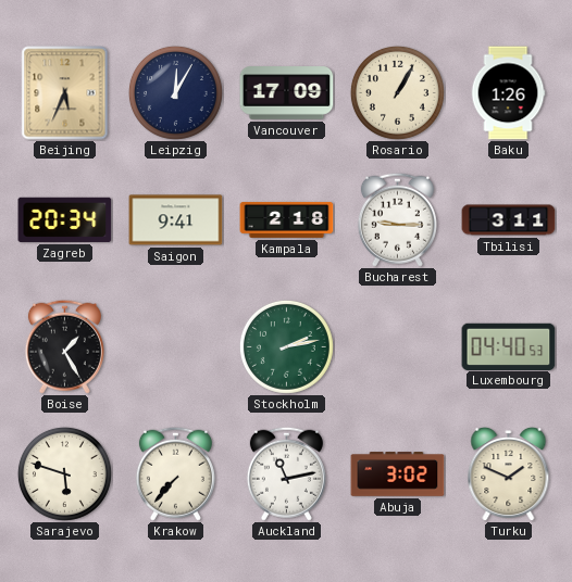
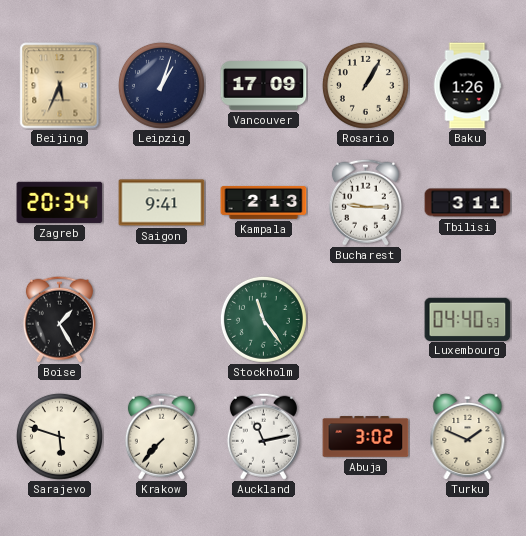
Leipzig: 12:05 -> 1:03 (161, 85)
Kampala: 2:18 -> 2:13 (264, 203)
Stockholm: 2:13 -> 11:24 (263, 319)
